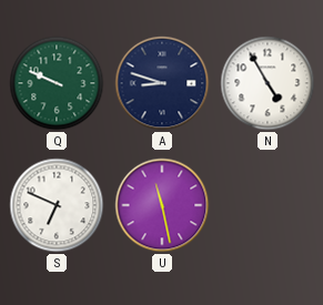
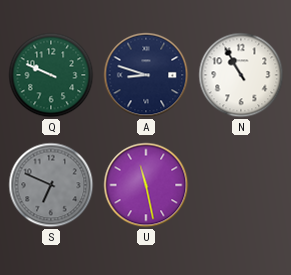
N: 4:55 -> 10:55 (241, 75)
S dial: white -> grey (51, 185)
